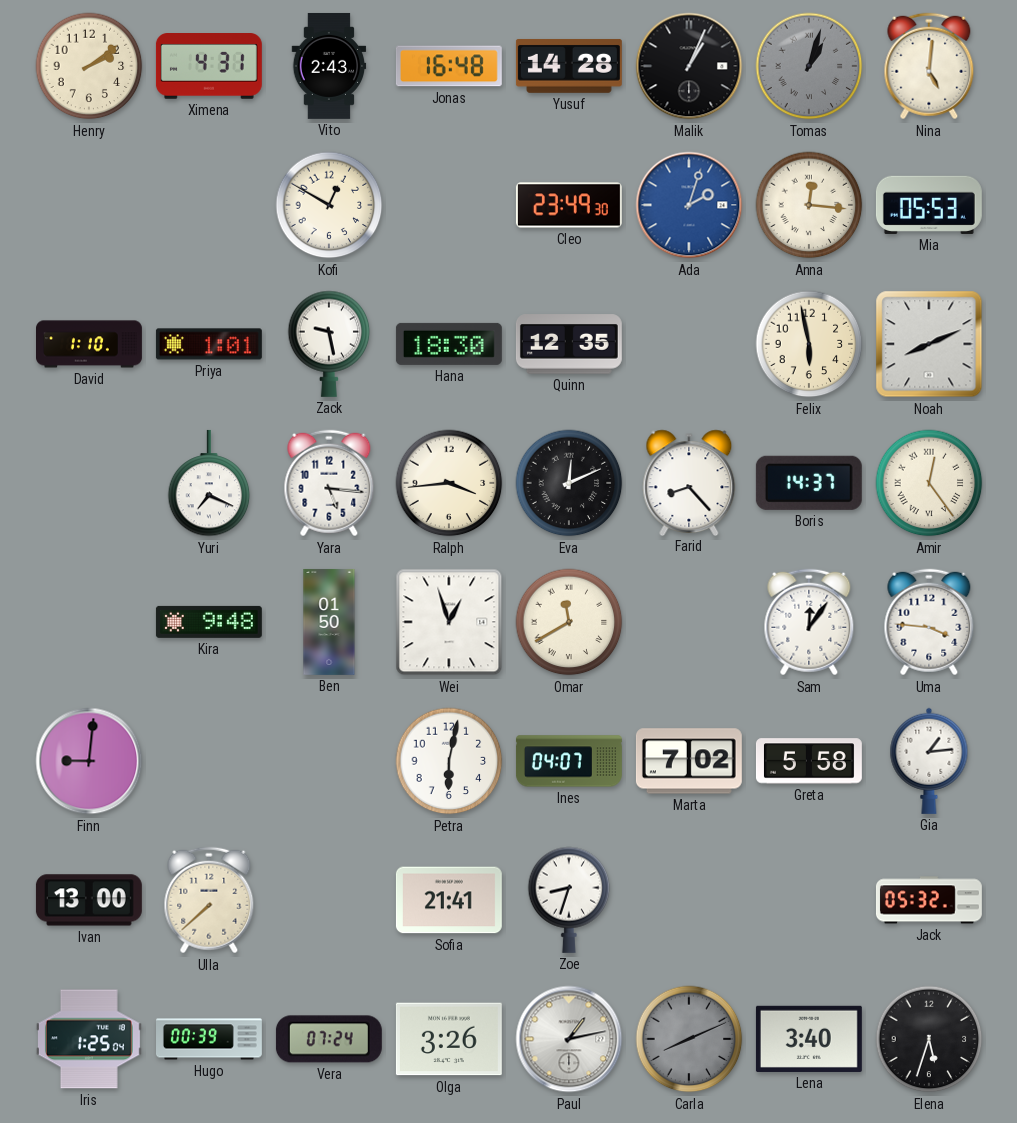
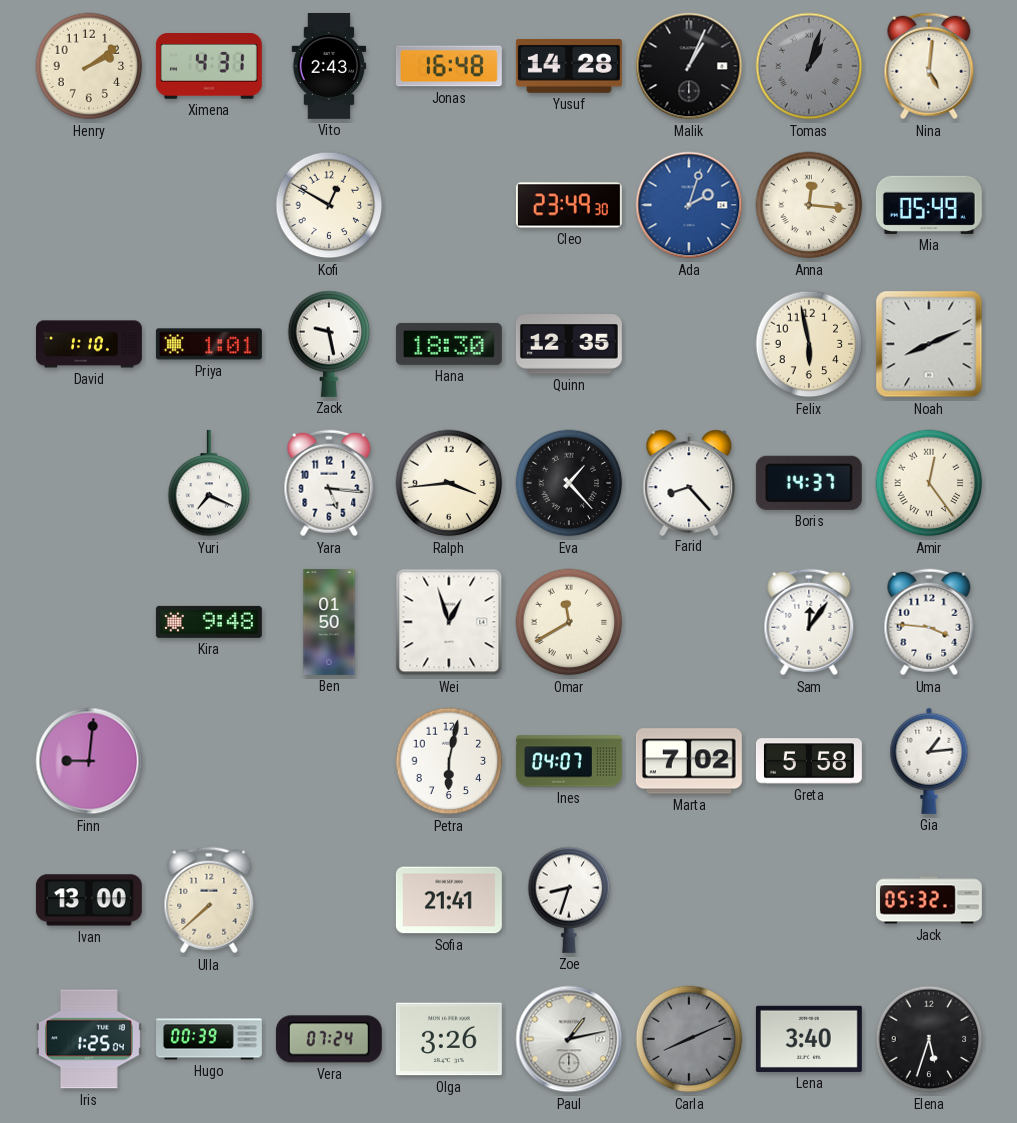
Mia: 05:53 -> 05:49 (929, 205)
Eva: 12:11 -> 1:23 (569, 483)
